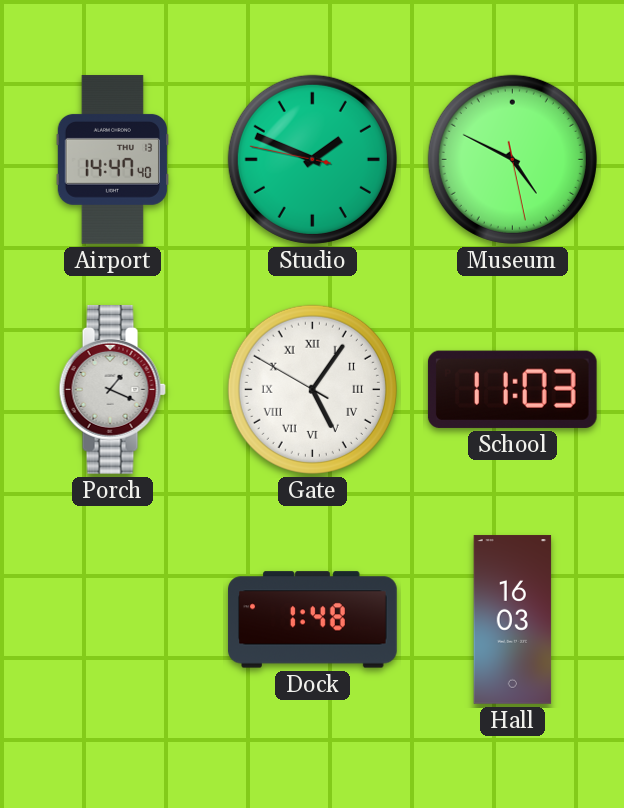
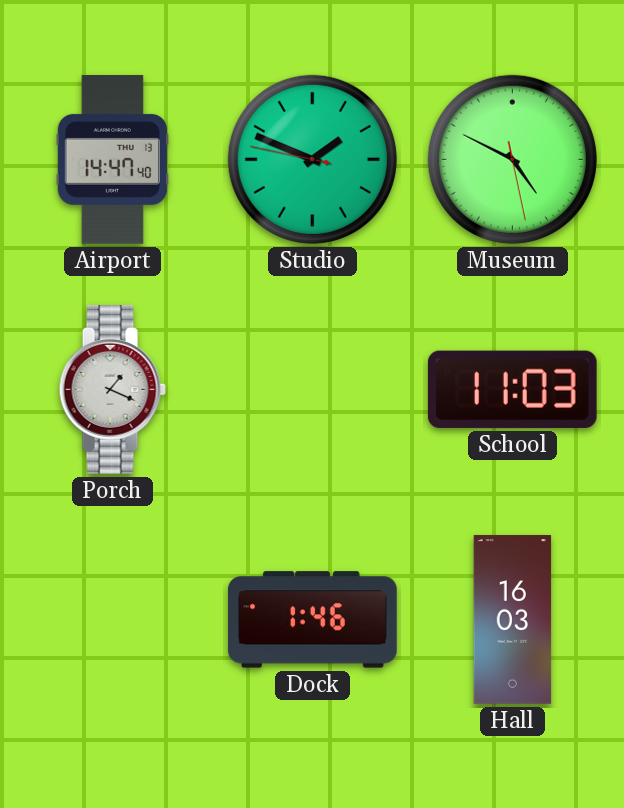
Gate: 5:05 -> none (312, 389)
Dock: 1:48 -> 1:46 (313, 620)
